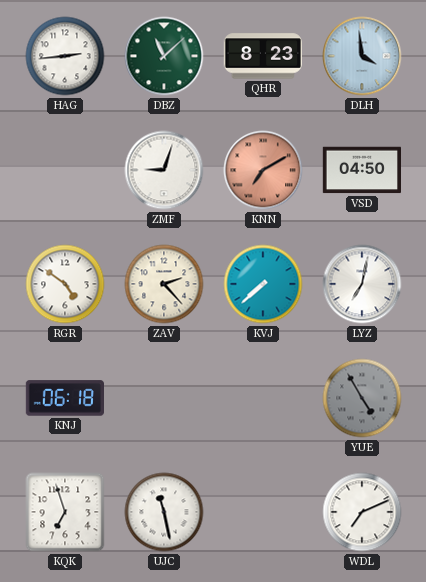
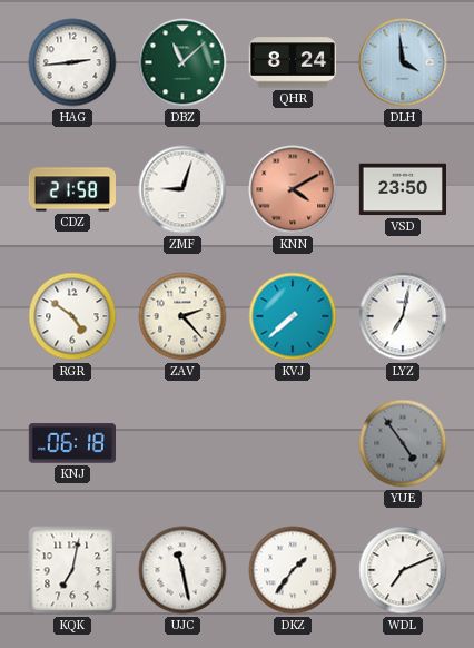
QHR: 8:23 -> 8:24 (292, 62)
CDZ: none -> 21:58 (71, 189)
KNN: 7:10 -> 4:10 (293, 189)
VSD: 04:50 -> 23:50 (402, 189)
YUE: 4:55 -> 4:54 (403, 443)
KQK: 6:57 -> 7:02 (72, 570)
DKZ: none -> 1:36 (293, 570)
